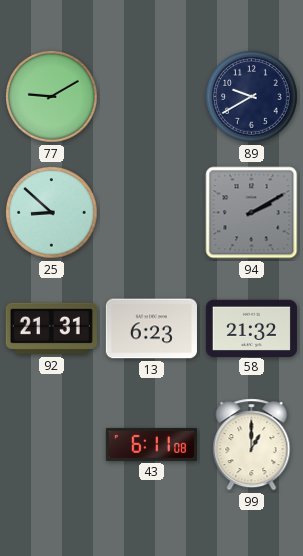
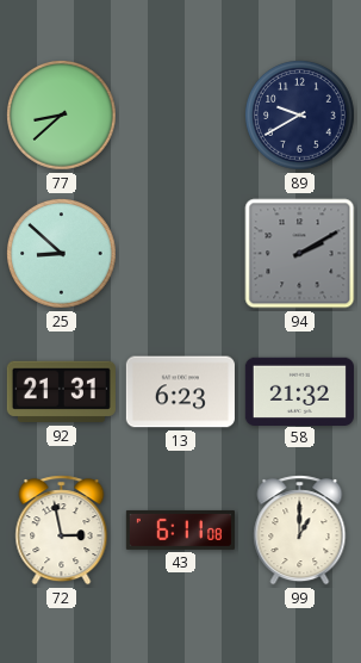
77: 9:10 -> 8:38 (62, 116)
72: none -> 2:58 (62, 531)
